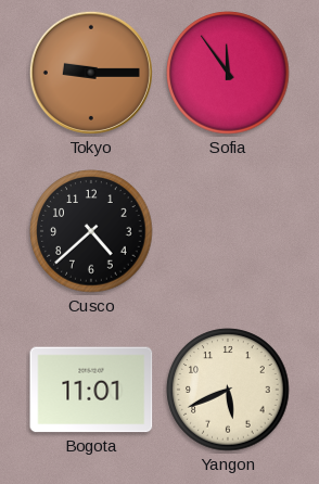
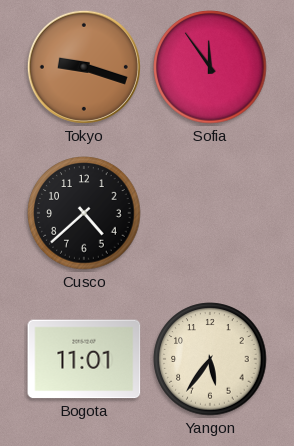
Tokyo: 9:15 -> 9:18 (84, 67)
Yangon: 5:41 -> 5:36 (210, 359)
